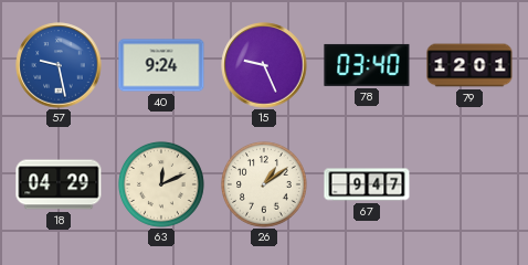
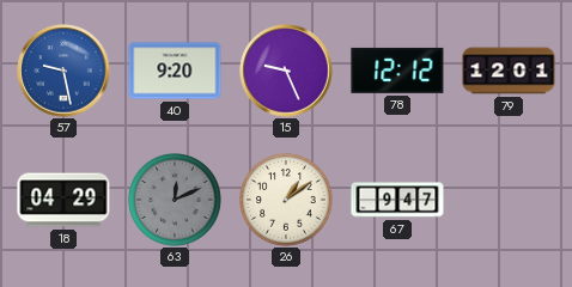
40: 9:24 -> 9:20 (175, 71)
78: 03:40 -> 12:12 (397, 71)
63 dial: cream -> grey (175, 200)
